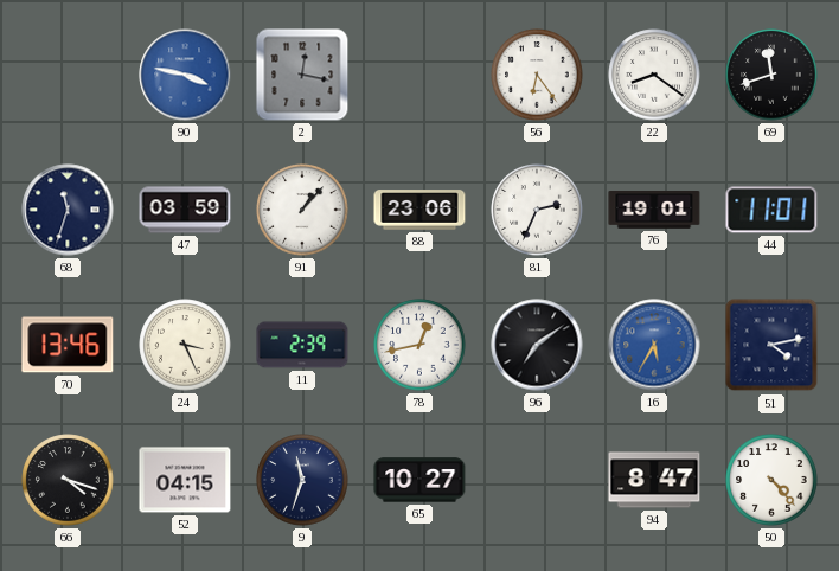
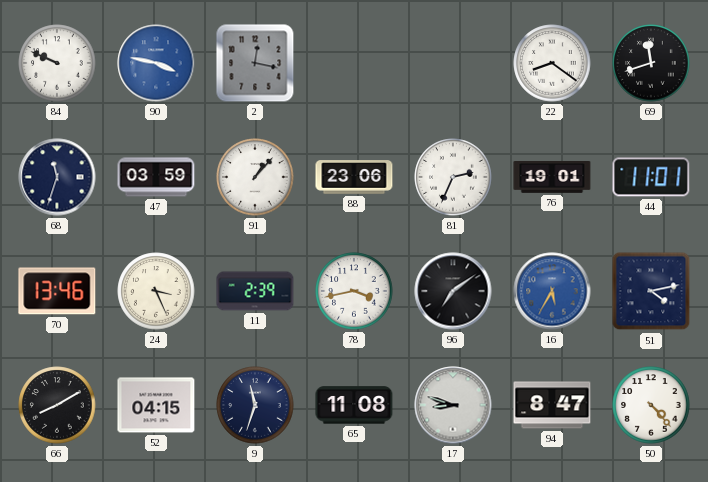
84: none -> 9:49 (57, 63)
56: 6:24 -> none (537, 75)
78: 12:43 -> 3:43 (354, 291)
66: 4:18 -> 8:10 (57, 405)
65: 10:27 -> 11:08 (354, 405)
17: none -> 8:48 (453, 405)
